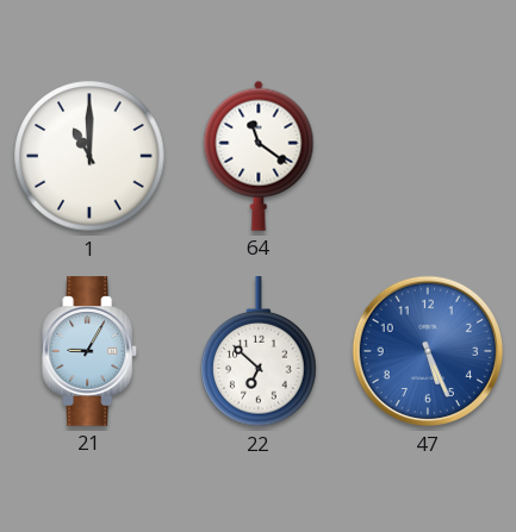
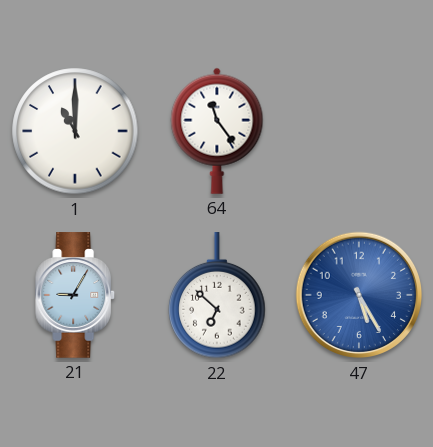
64: 11:21 -> 11:24 (217, 131)
47: 5:26 -> 5:25 (359, 295)
